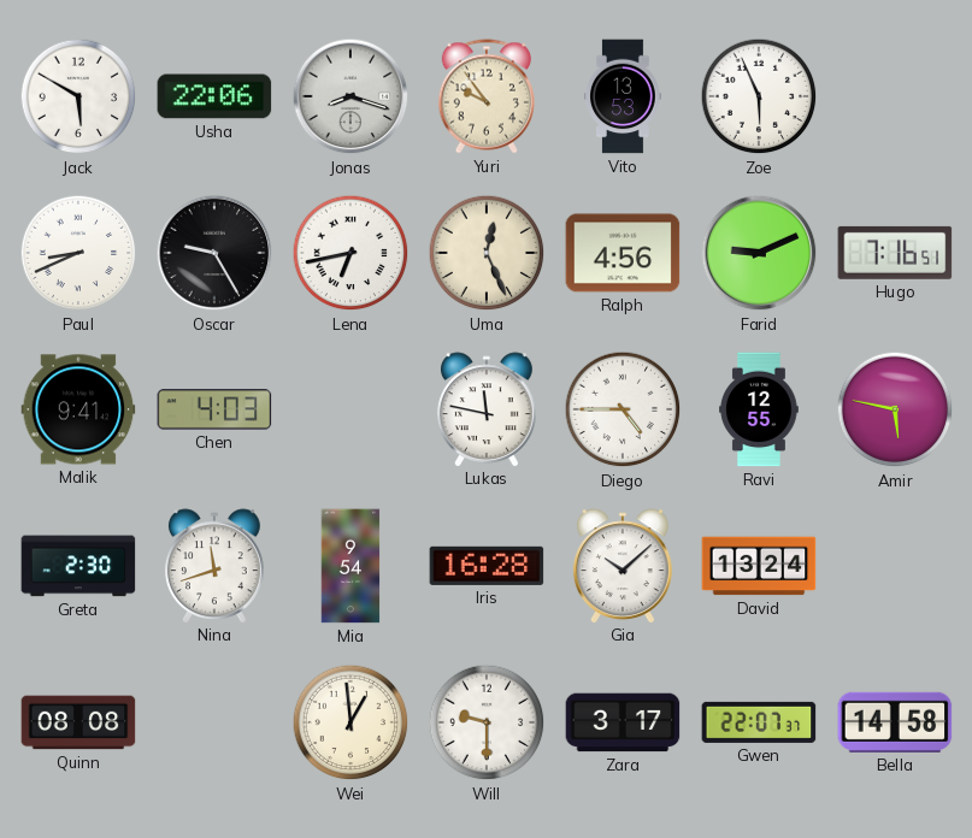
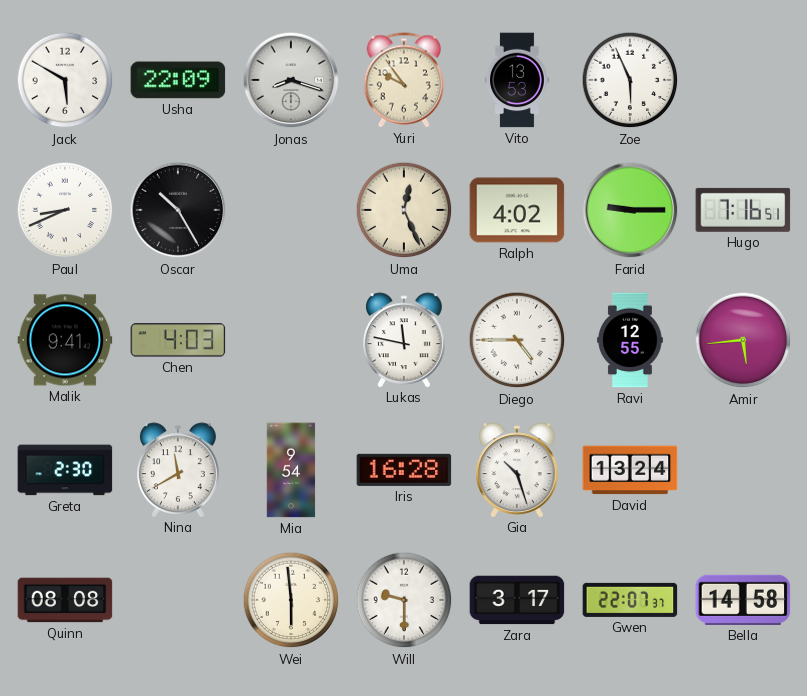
Usha: 22:06 -> 22:09 (178, 80)
Oscar: 9:25 -> 10:25 (178, 210)
Lena: 6:43 -> none (350, 253)
Ralph: 4:56 -> 4:02 (517, 210)
Farid: 9:11 -> 9:15 (630, 210)
Amir: 5:47 -> 5:44 (743, 340)
Nina: 11:42 -> 11:40 (178, 470)
Gia: 10:08 -> 10:27 (517, 470)
Wei: 12:59 -> 5:59 (291, 600)
